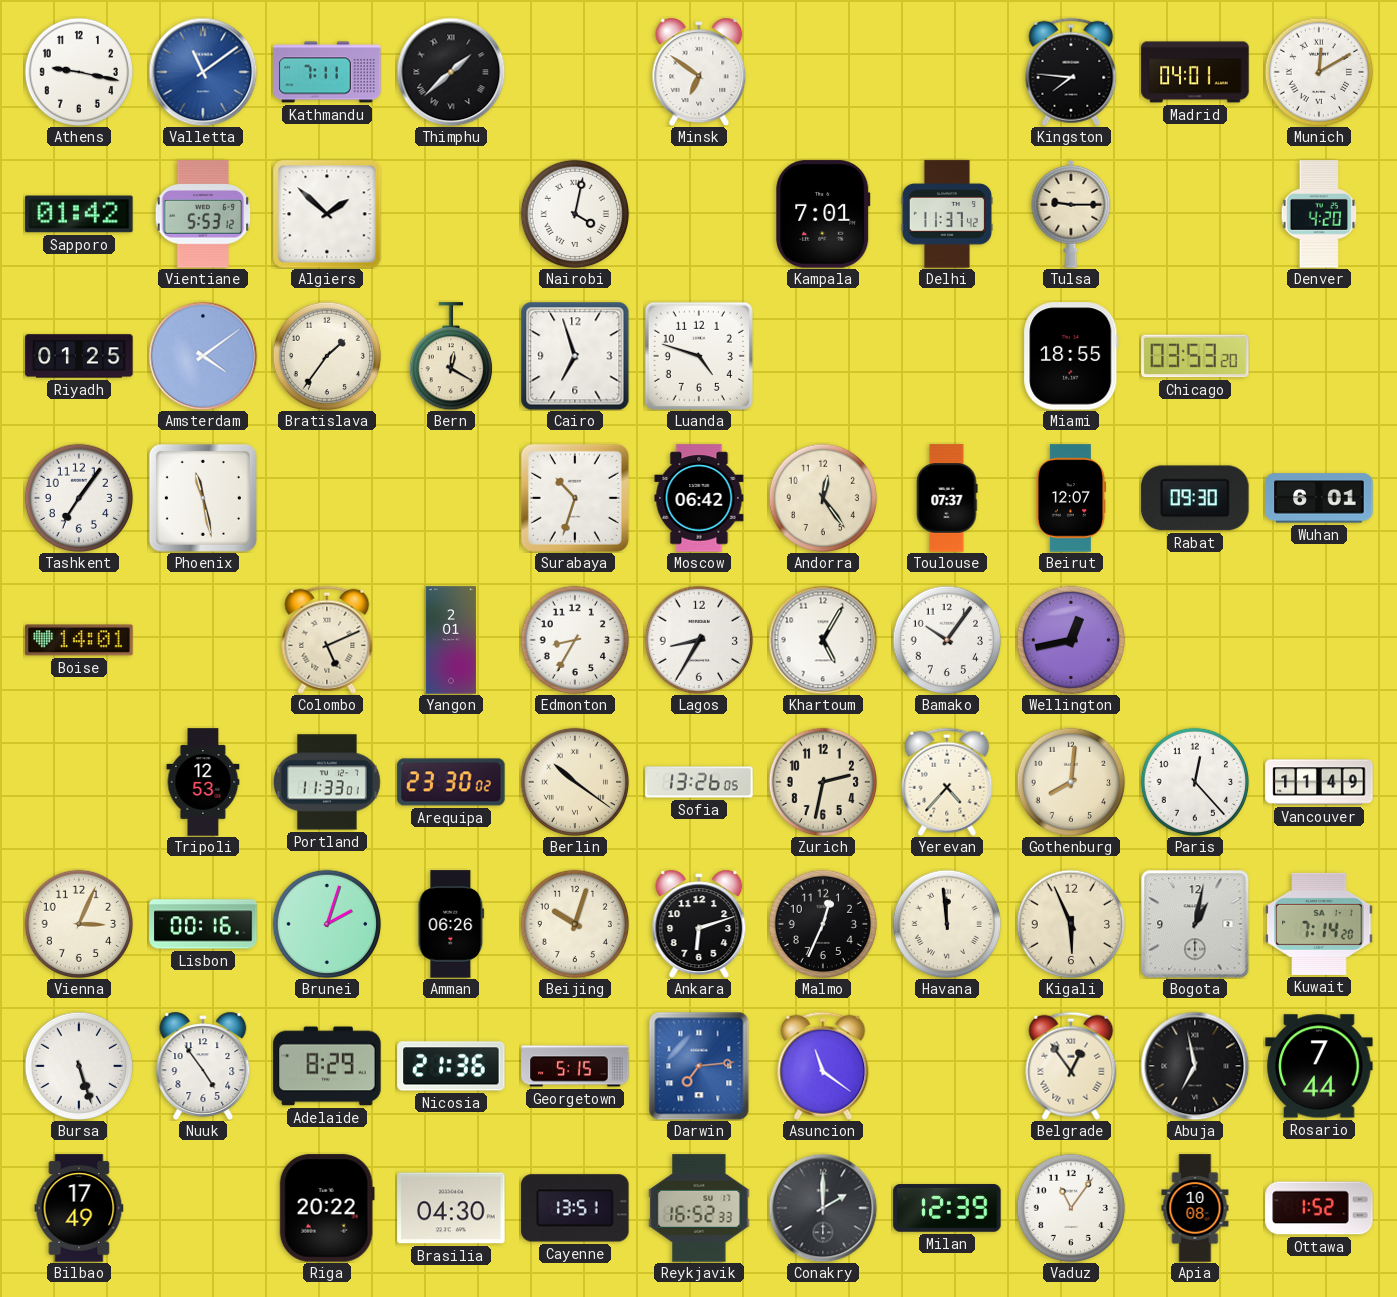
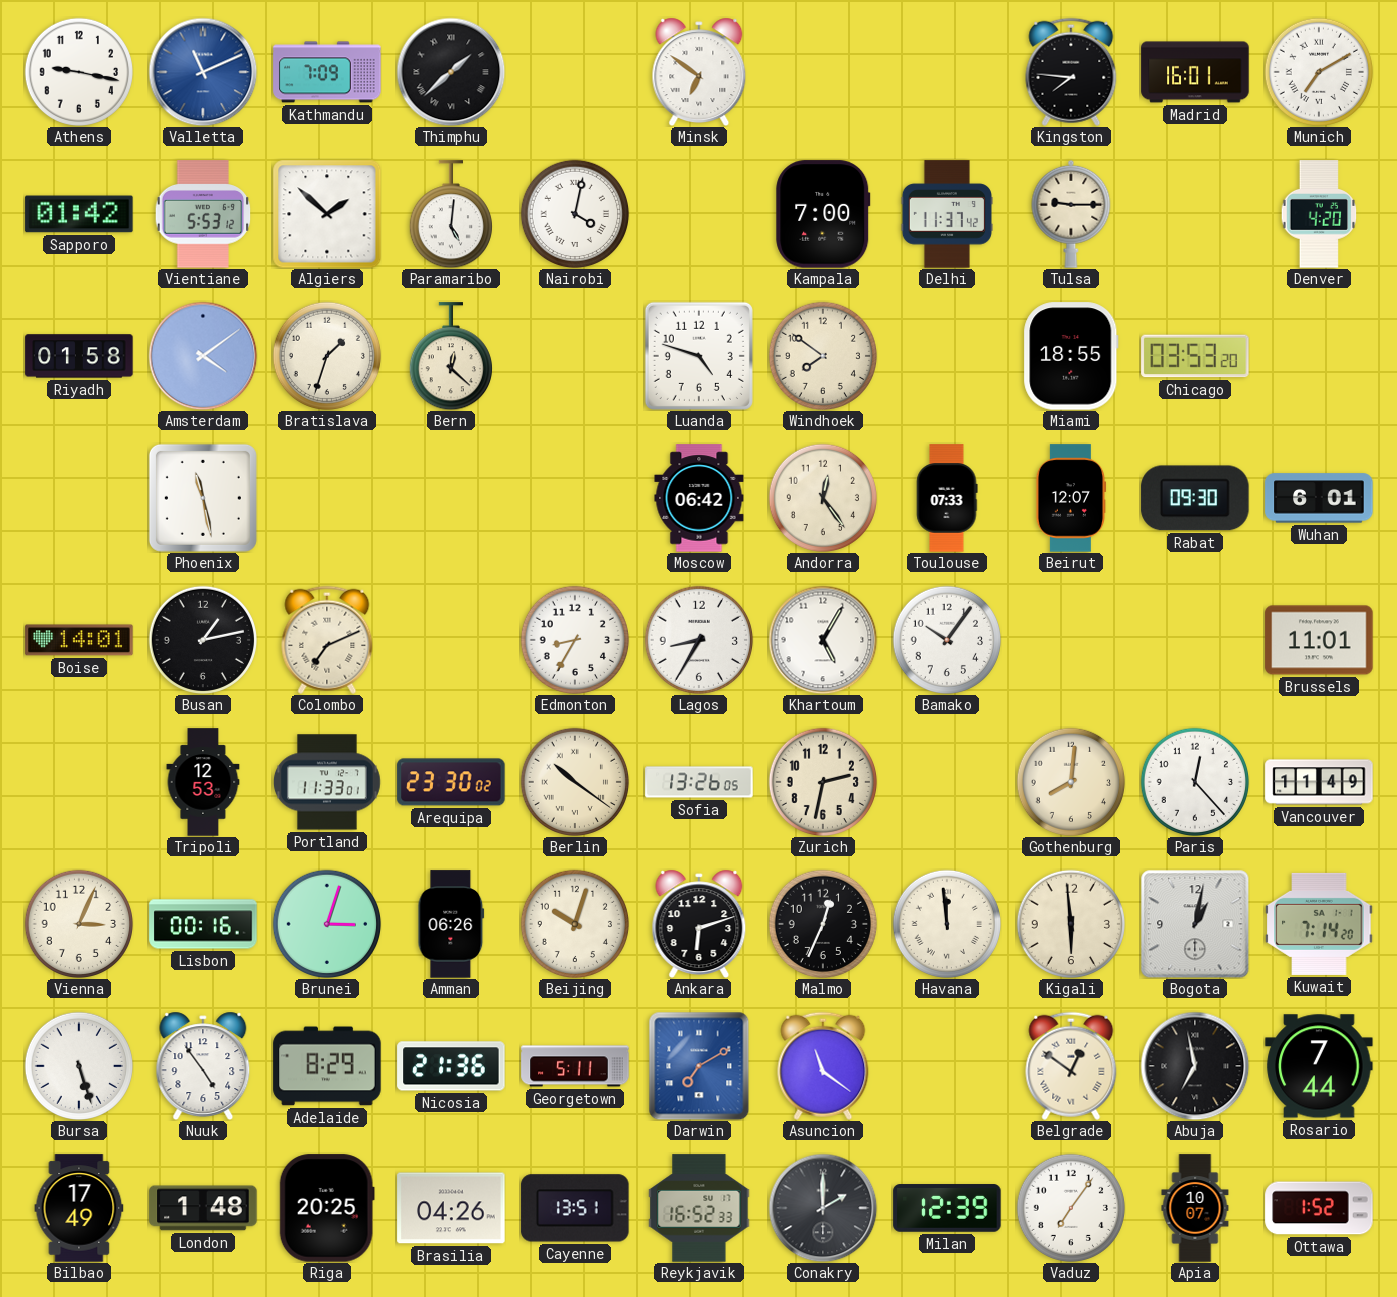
Valletta: 11:09 -> 11:11 (203, 72)
Kathmandu: 7:11 -> 7:09 (327, 72)
Madrid: 04:01 -> 16:01 (1195, 72)
Munich: 12:10 -> 7:10 (1318, 71)
Paramaribo: none -> 5:01 (451, 214)
Kampala: 7:01 -> 7:00 (823, 214)
Riyadh: 01:25 -> 01:58 (79, 356)
Bratislava: 1:36 -> 1:33 (326, 355)
Bern: 12:20 -> 12:22 (451, 356)
Cairo: 6:57 -> none (575, 356)
Windhoek: none -> 7:51 (822, 355)
Tashkent: 7:06 -> none (78, 497)
Surabaya: 10:33 -> none (575, 498)
Toulouse: 07:37 -> 07:33 (947, 498)
Busan: none -> 1:13 (202, 639)
Colombo: 5:11 -> 7:11 (327, 640)
Yangon: 2:01 -> none (451, 640)
Wellington: 12:43 -> none (1070, 639)
Brussels: none -> 11:01 (1319, 640)
Yerevan: 4:37 -> none (947, 782)
Brunei: 2:03 -> 3:03 (326, 923)
Kigali: 5:56 -> 5:59 (1070, 923)
Georgetown: 5:15 -> 5:11 (575, 1066)
Darwin: 7:14 -> 7:10 (699, 1066)
Belgrade: 12:54 -> 12:51 (1071, 1066)
London: none -> 1:48 (203, 1208)
Riga: 20:22 -> 20:25 (327, 1208)
Brasilia: 04:30 -> 04:26 (451, 1208)
Vaduz: 11:06 -> 7:06 (1070, 1207)
Apia: 10:08 -> 10:07 (1195, 1208)
